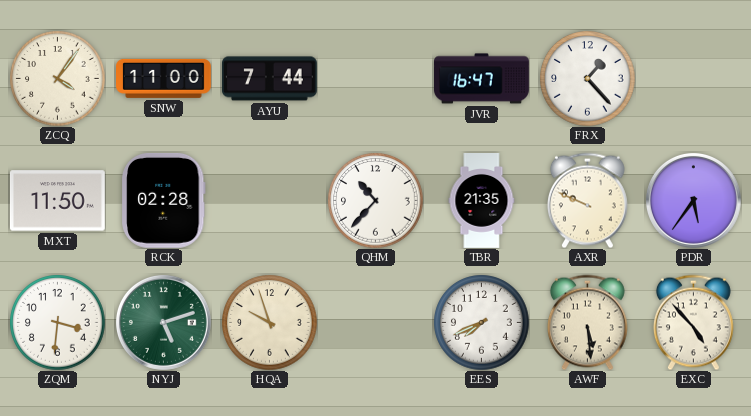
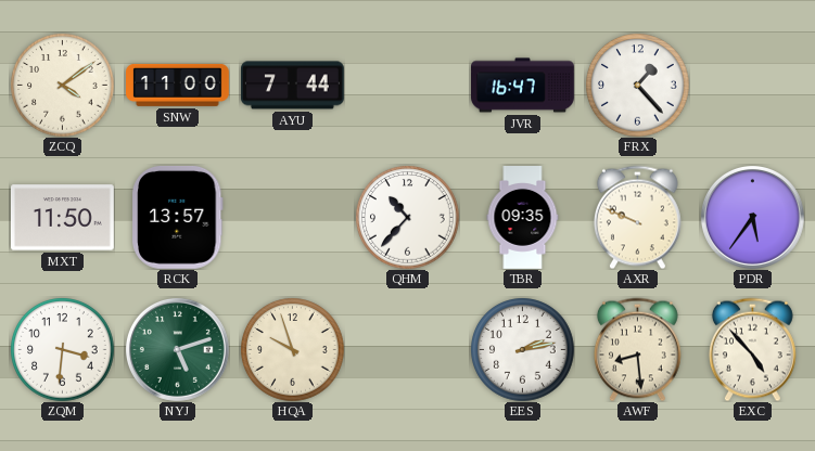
ZCQ: 4:06 -> 4:09 (62, 85)
RCK: 02:28 -> 13:57 (178, 217)
TBR: 21:35 -> 09:35 (523, 218)
EES: 7:41 -> 2:13 (522, 349)
AWF: 5:29 -> 8:29 (637, 349)
